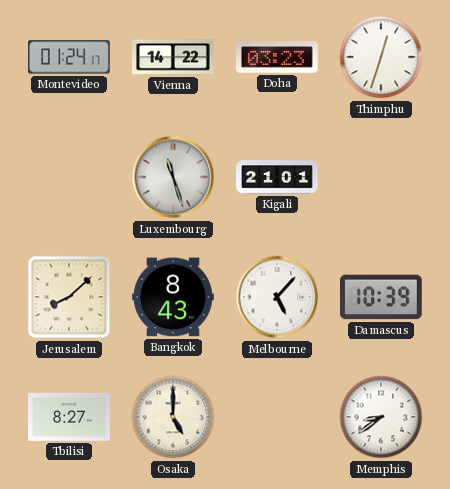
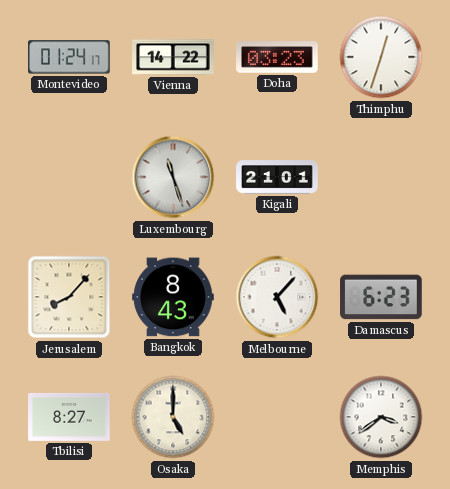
Jerusalem: 8:08 -> 8:07 (69, 297)
Damascus: 10:39 -> 6:23 (381, 297)
Memphis: 8:39 -> 3:39 (381, 417)
